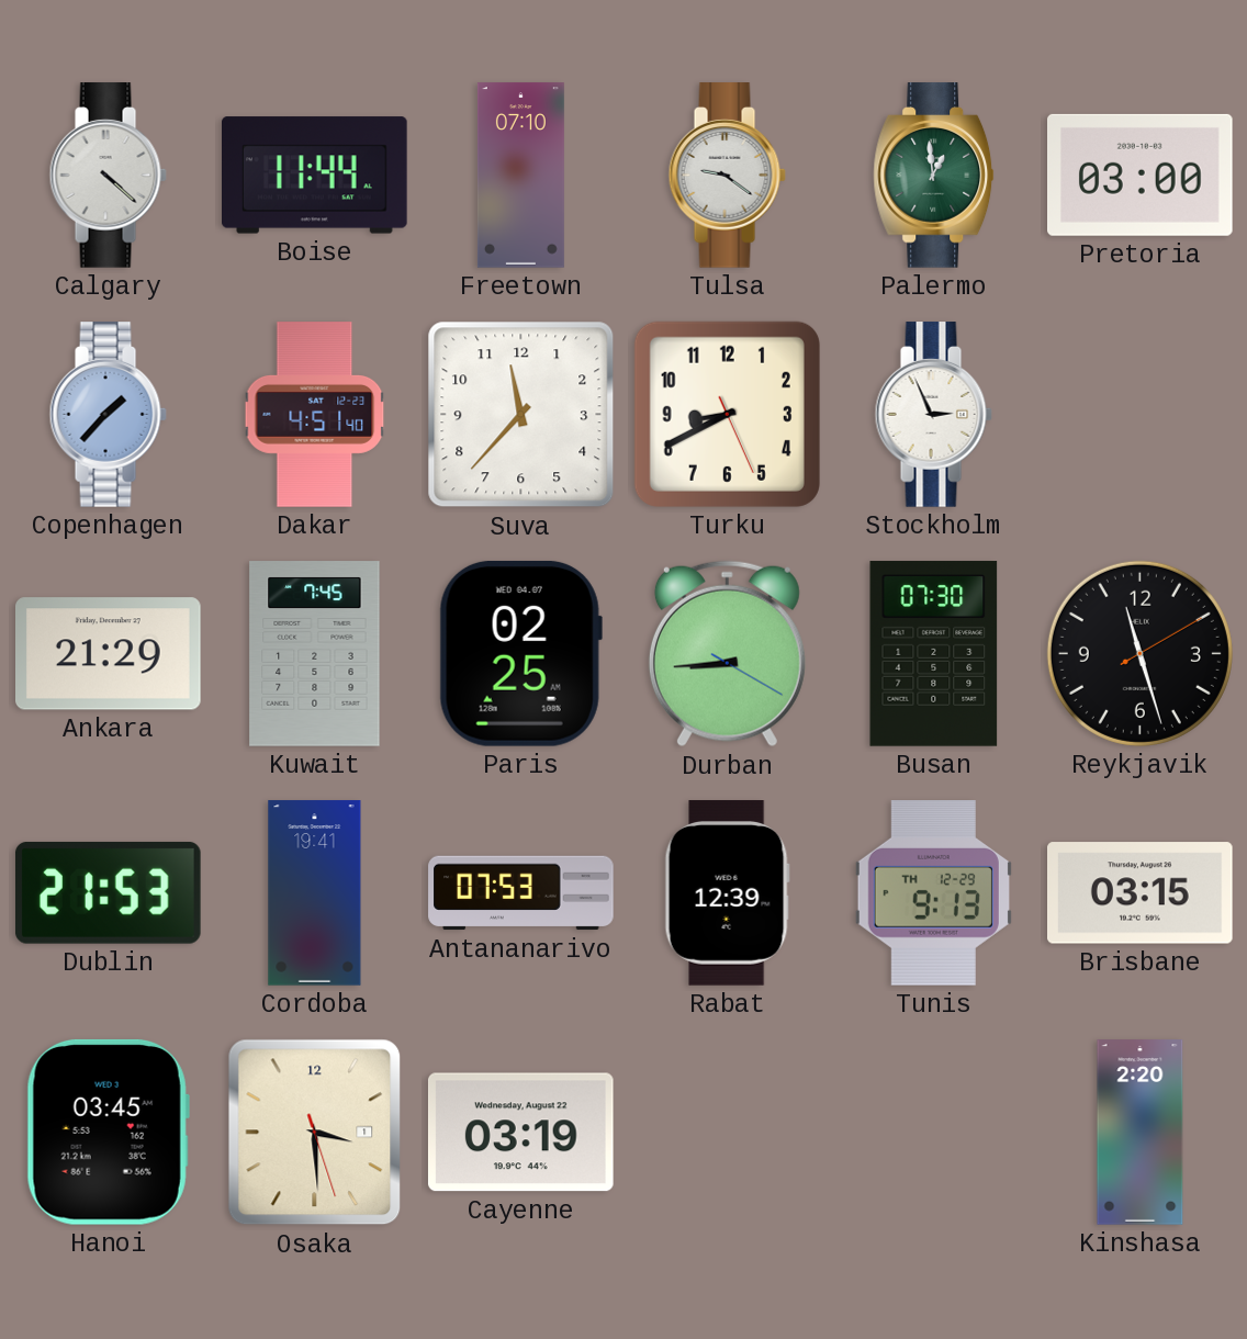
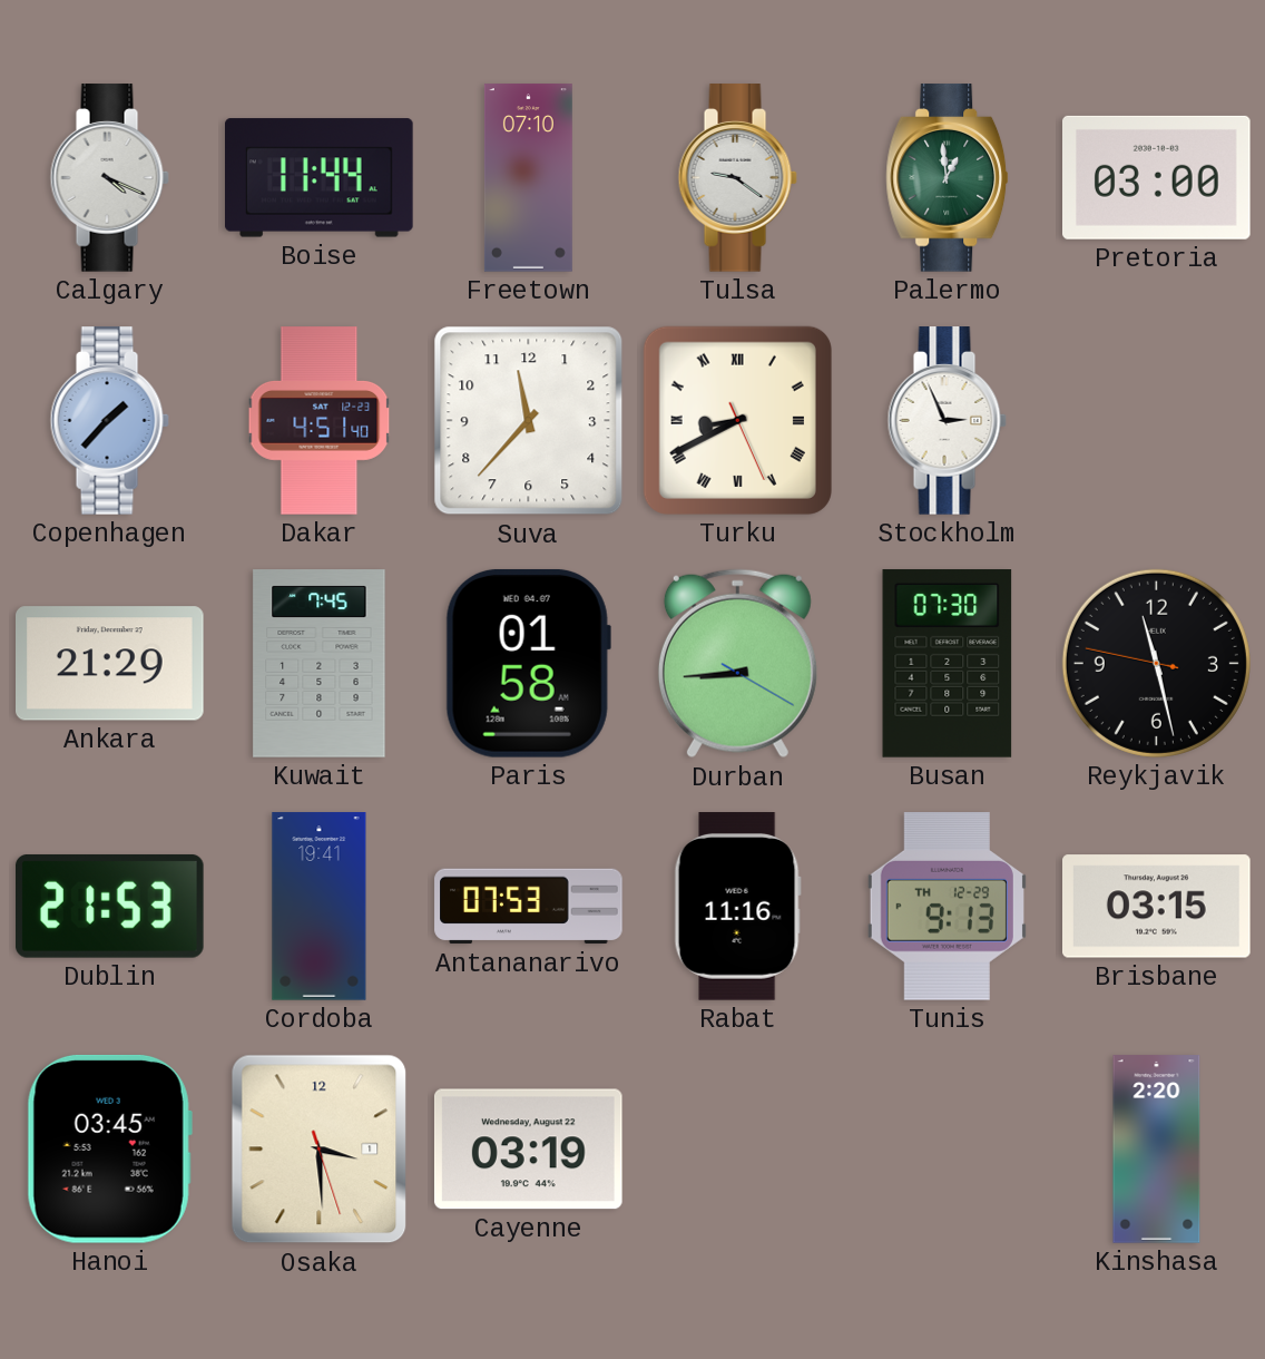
Calgary: 4:22 -> 4:19 (109, 178)
Turku numerals: Arabic -> Roman (737, 420)
Paris: 02:25 -> 01:58 (528, 663)
Reykjavik: 11:27:10 -> 11:27:47 (1156, 663)
Rabat: 12:39 -> 11:16 (737, 907)
